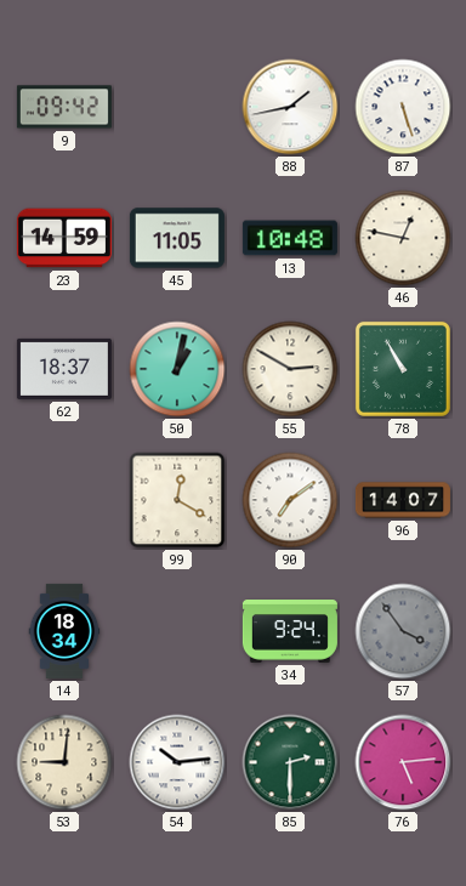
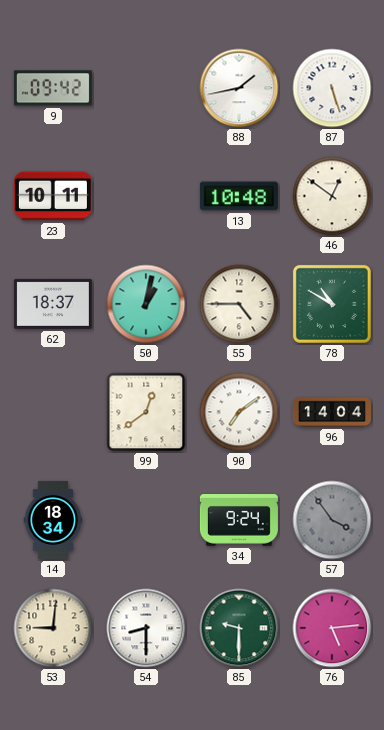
23: 14:59 -> 10:11 (53, 196)
45: 11:05 -> none (177, 238)
46: 12:47 -> 12:51 (332, 196)
55: 2:50 -> 4:45 (239, 304)
78: 10:55 -> 10:50 (332, 304)
99: 12:20 -> 12:39 (146, 412)
96: 14:07 -> 14:04 (332, 412)
54: 10:14 -> 8:30 (146, 628)
85: 2:30 -> 9:30 (239, 628)
